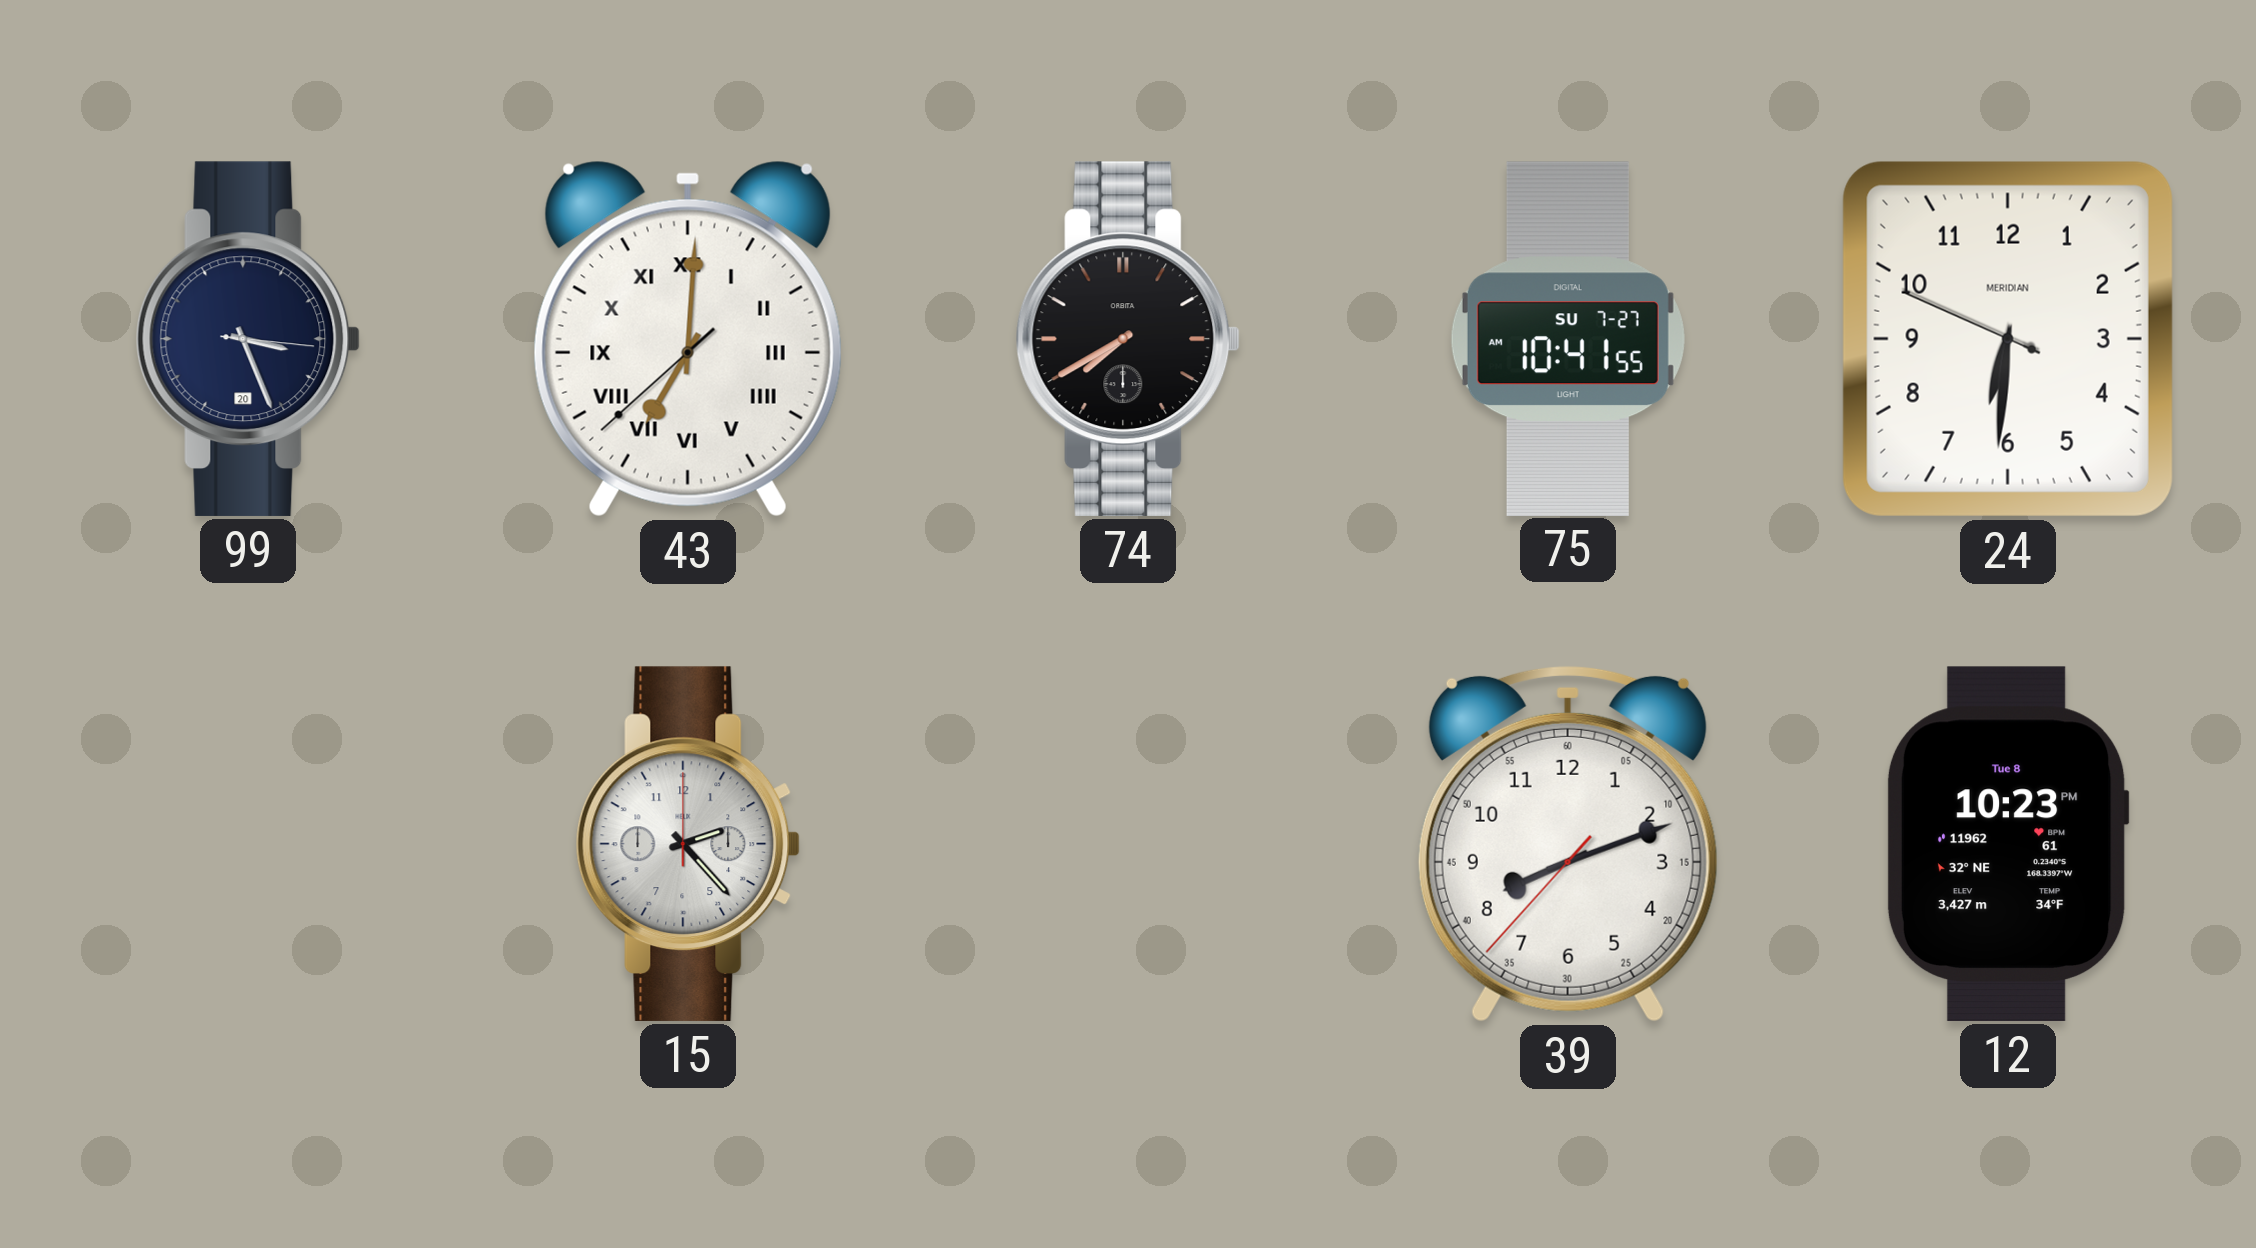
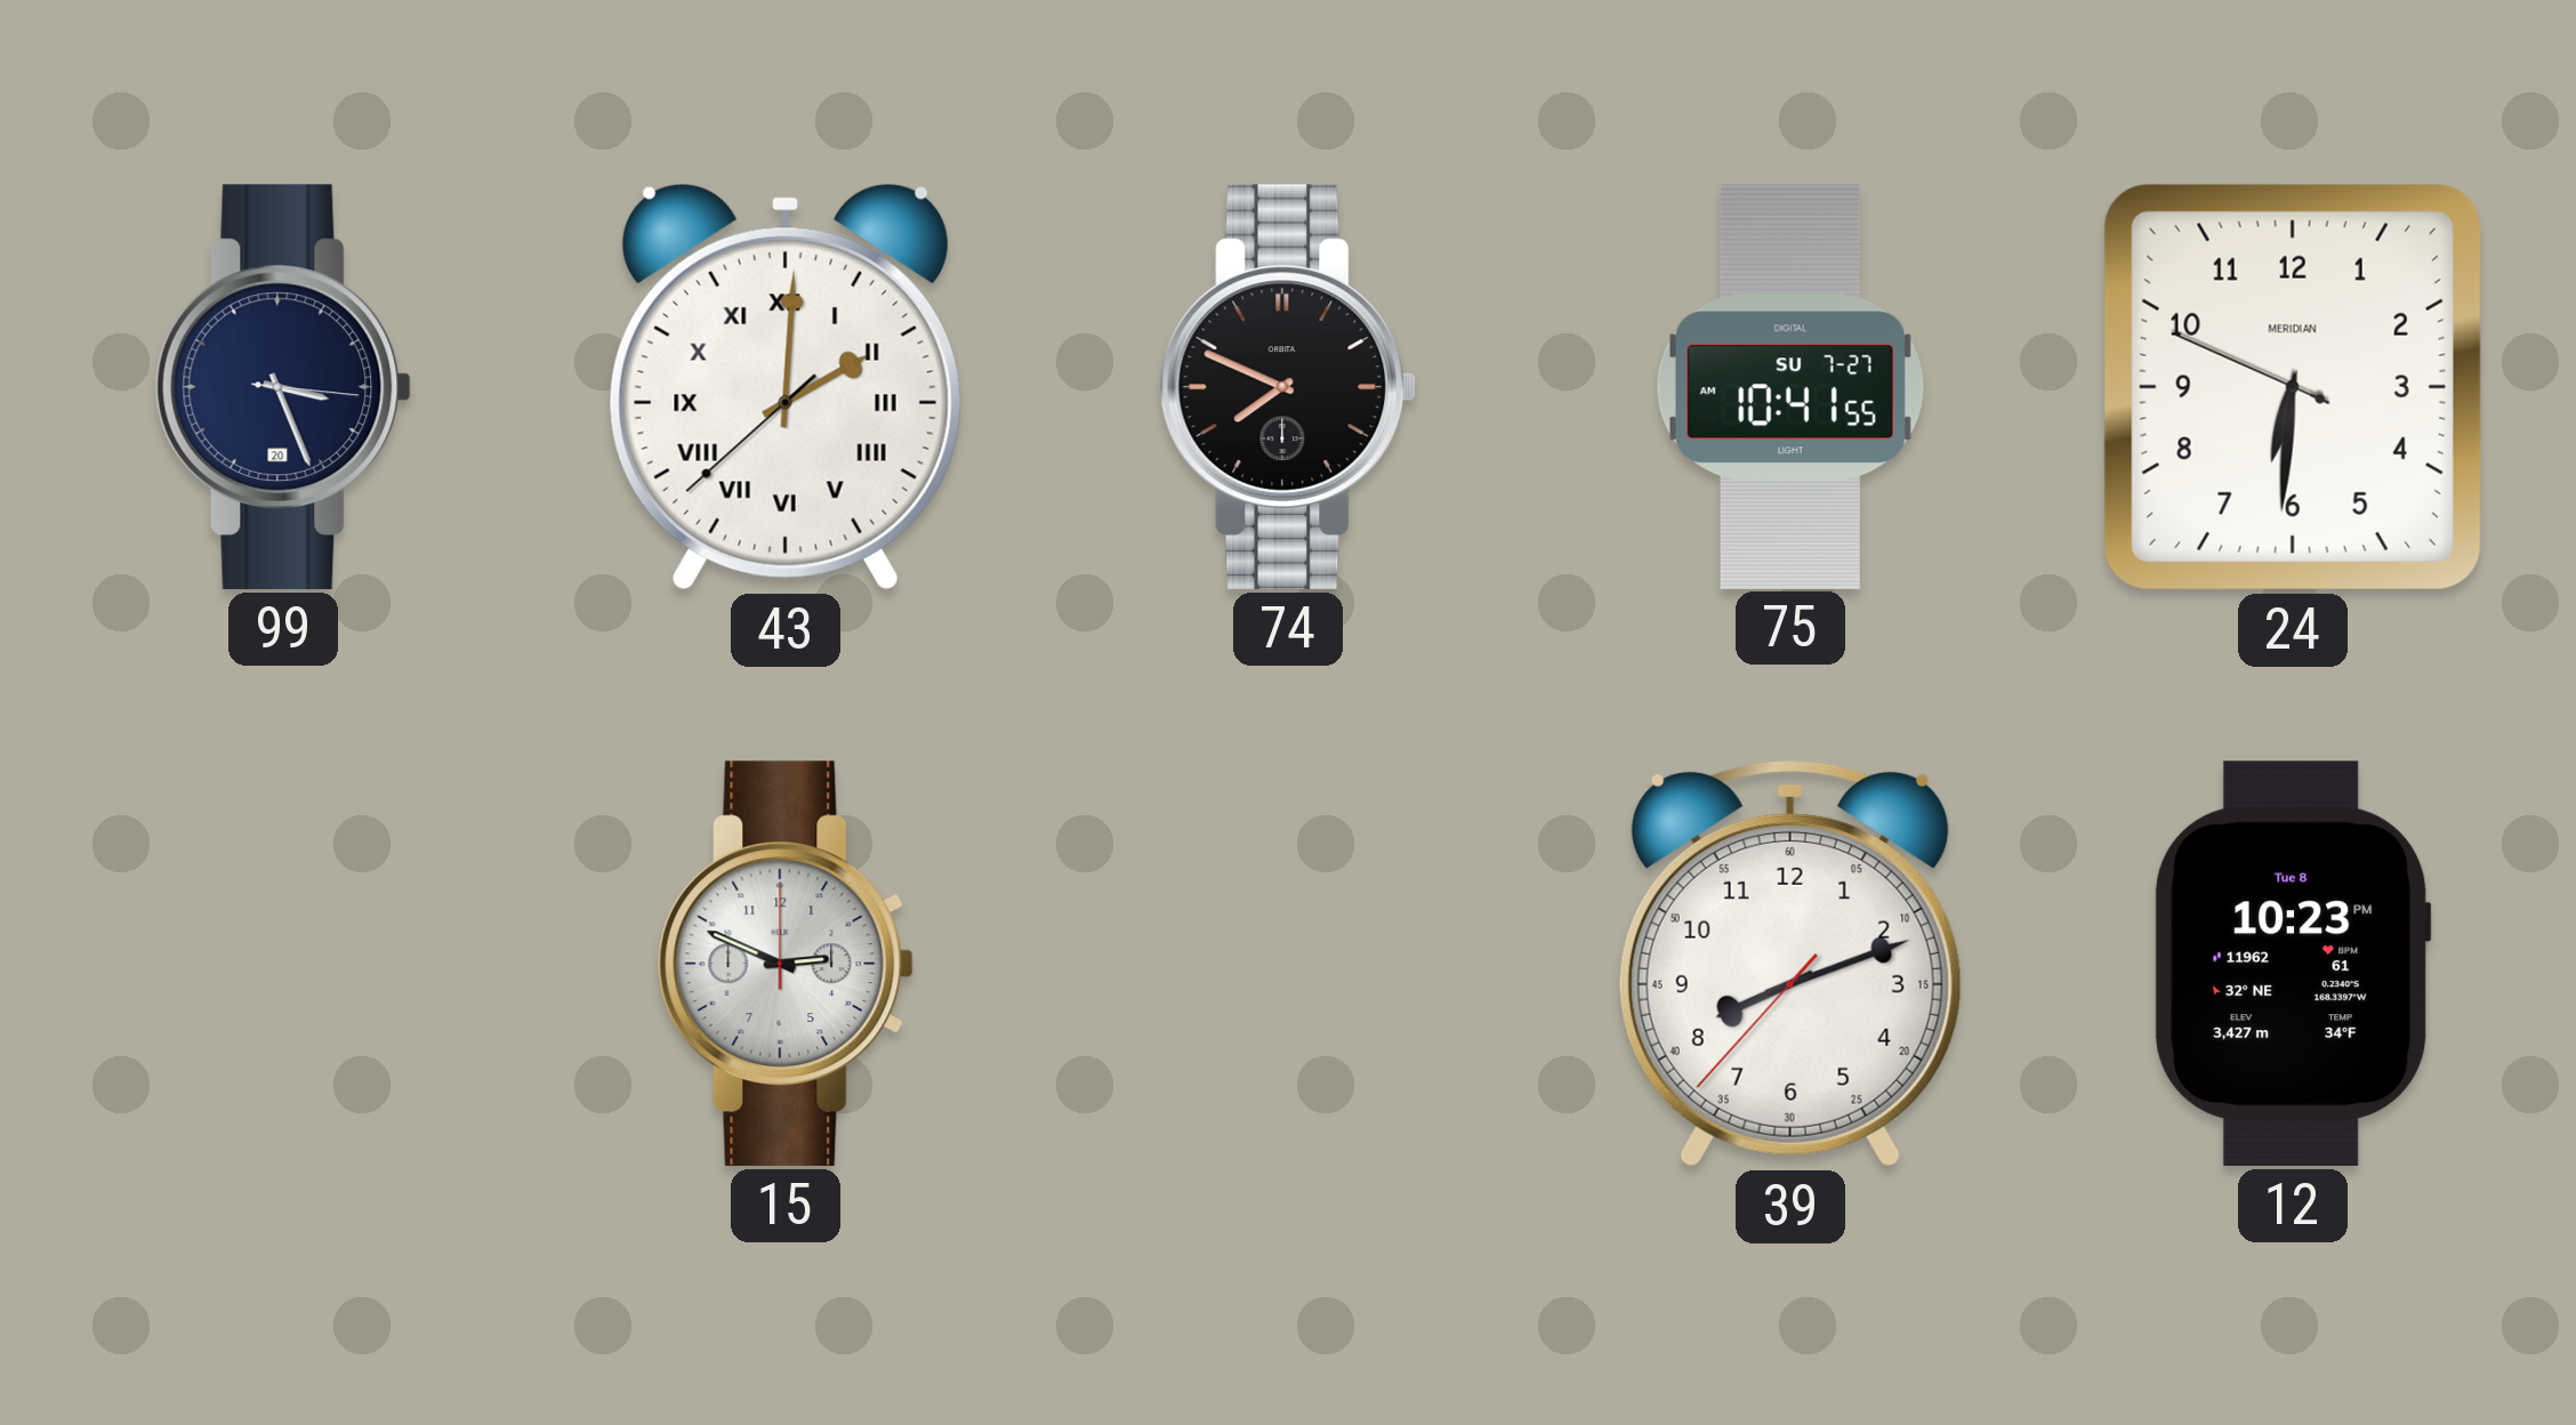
43: 7:00 -> 2:00 (786, 387)
74: 7:40 -> 7:49 (1288, 387)
15: 2:23 -> 2:49 (786, 964)
